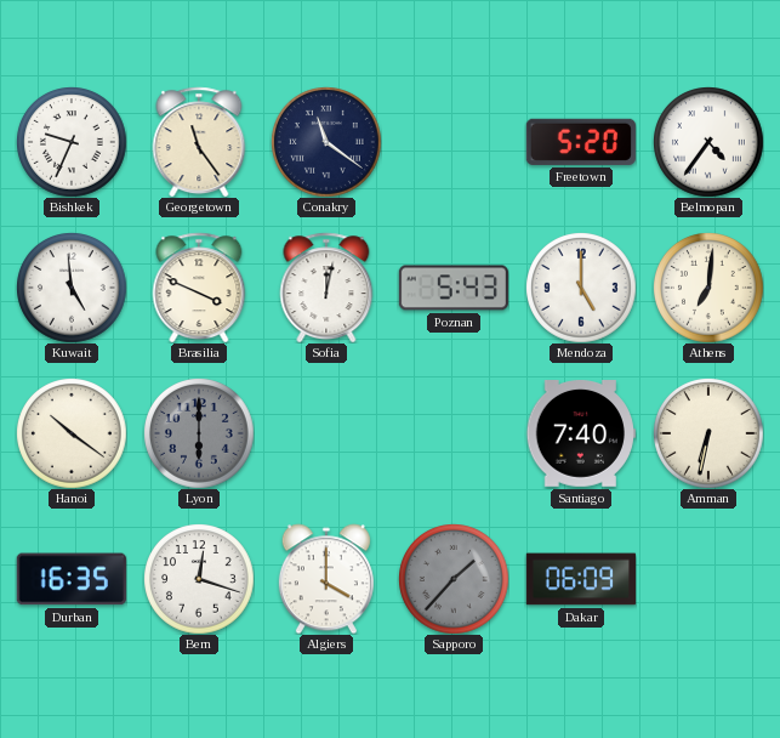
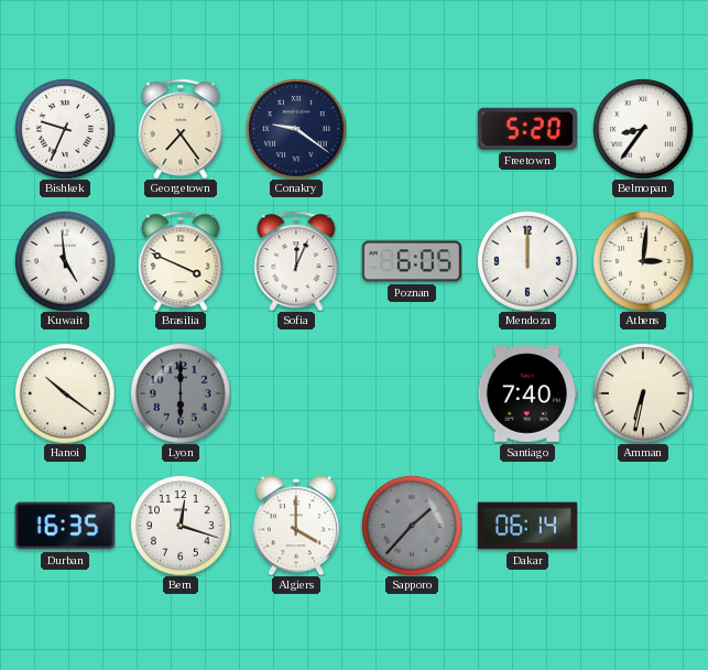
Georgetown: 11:24 -> 7:24 (181, 129)
Conakry: 11:21 -> 9:21 (296, 129)
Belmopan: 4:36 -> 8:36 (643, 129)
Sofia: 12:02 -> 12:04 (296, 261)
Poznan: 5:43 -> 6:05 (411, 261)
Mendoza: 5:00 -> 12:00 (527, 261)
Athens: 7:01 -> 3:01 (643, 261)
Dakar: 06:09 -> 06:14 (526, 526)
